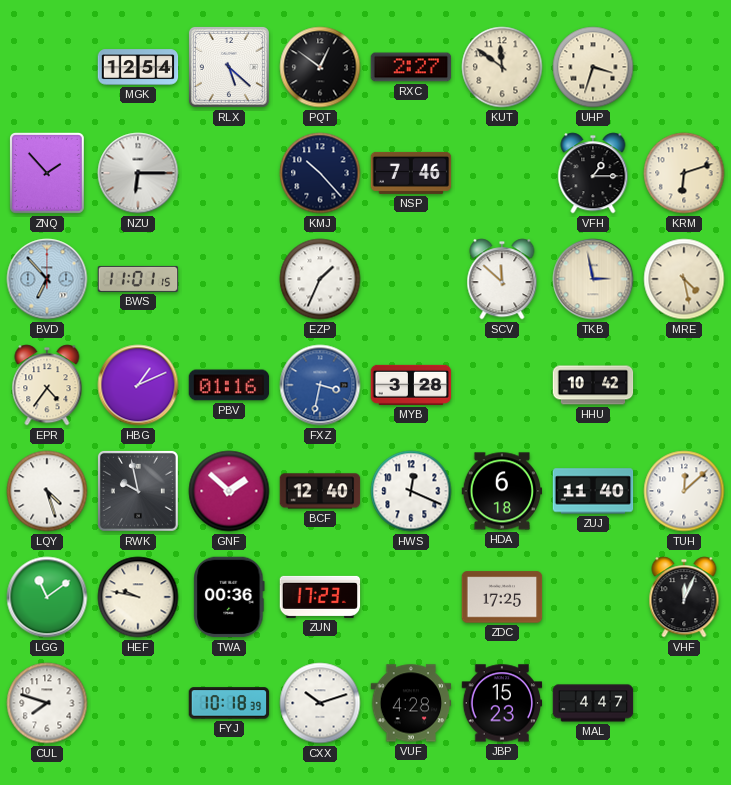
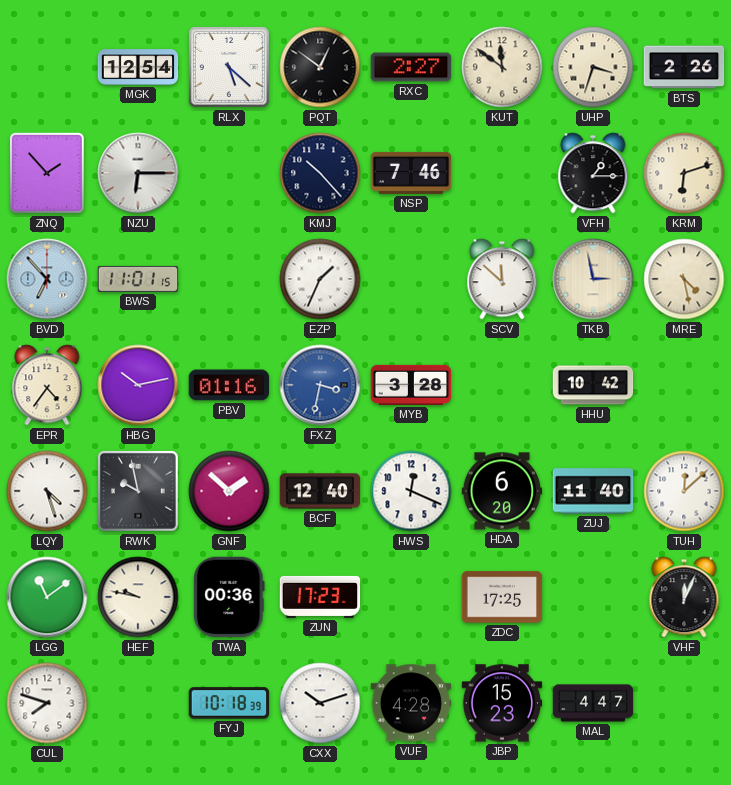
BTS: none -> 2:26 (684, 67)
HBG: 1:11 -> 10:13 (138, 385)
HDA: 6:18 -> 6:20 (502, 491)
